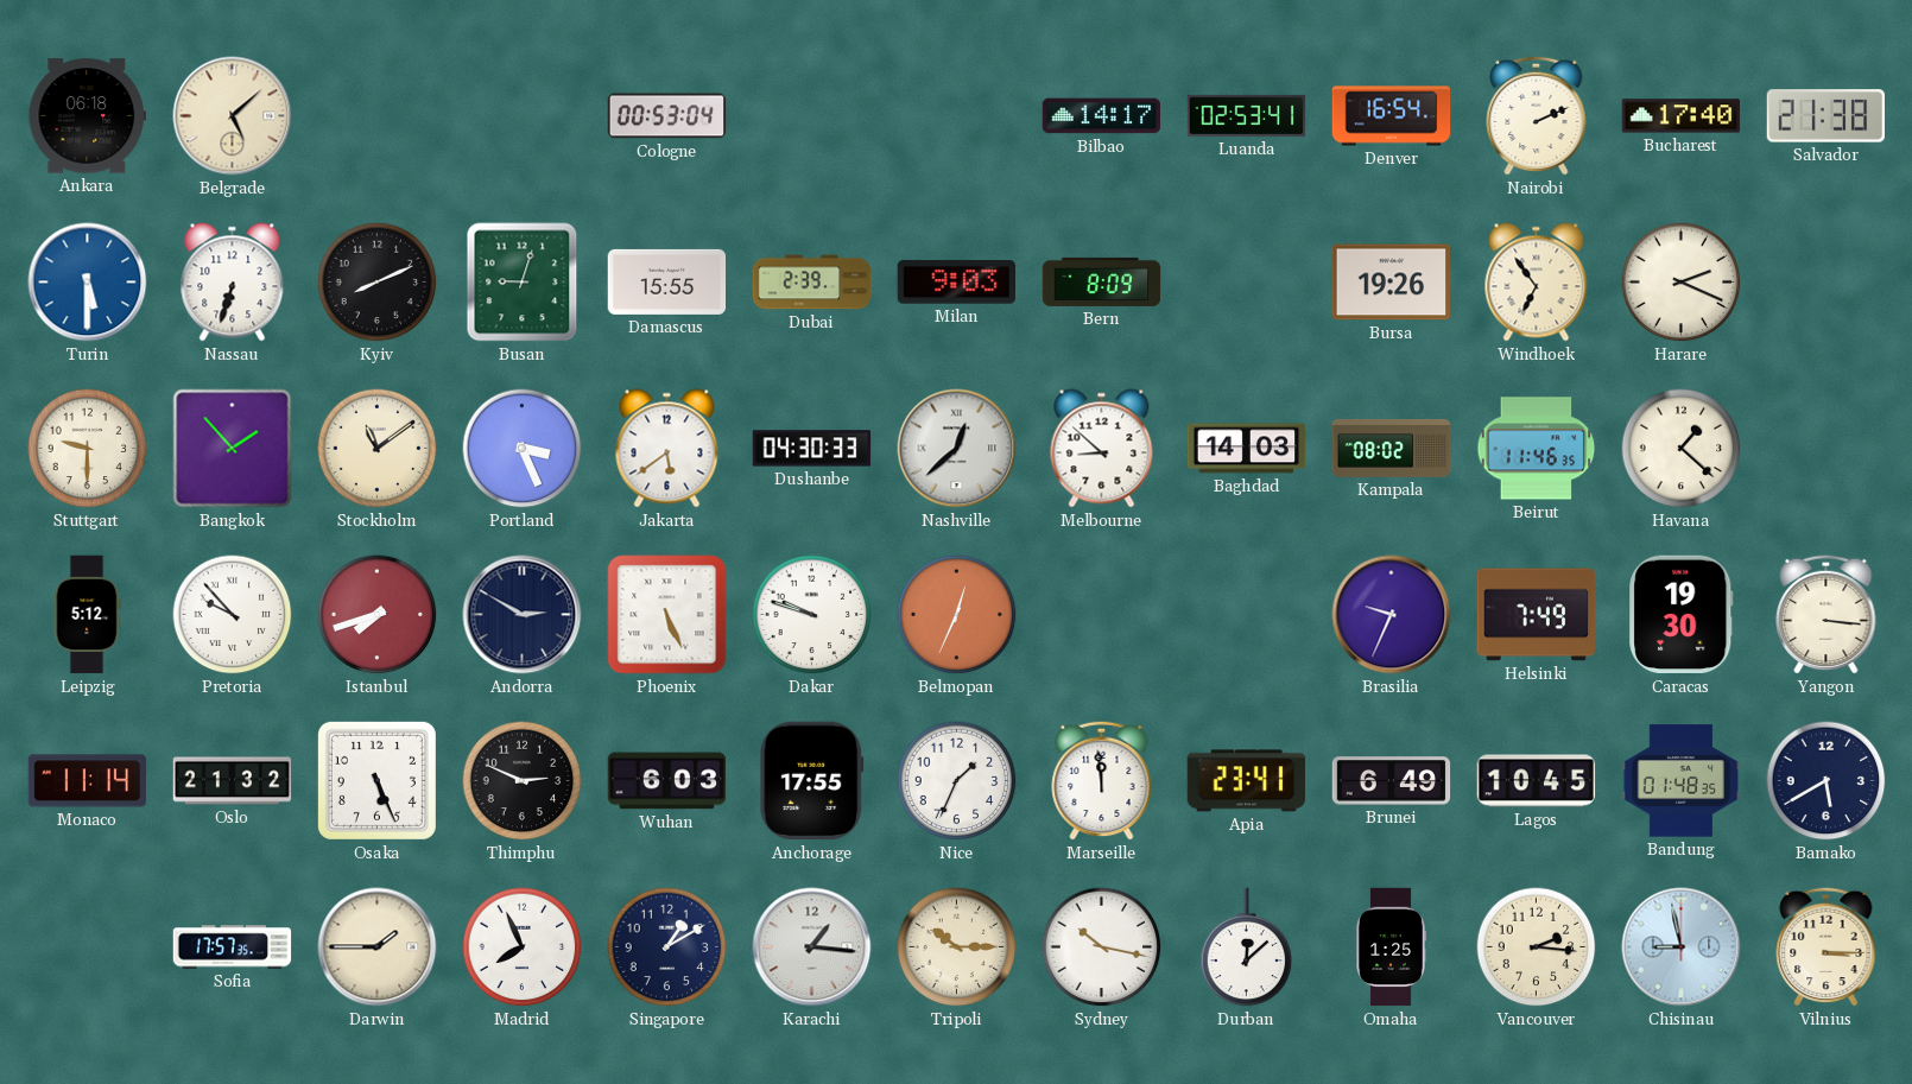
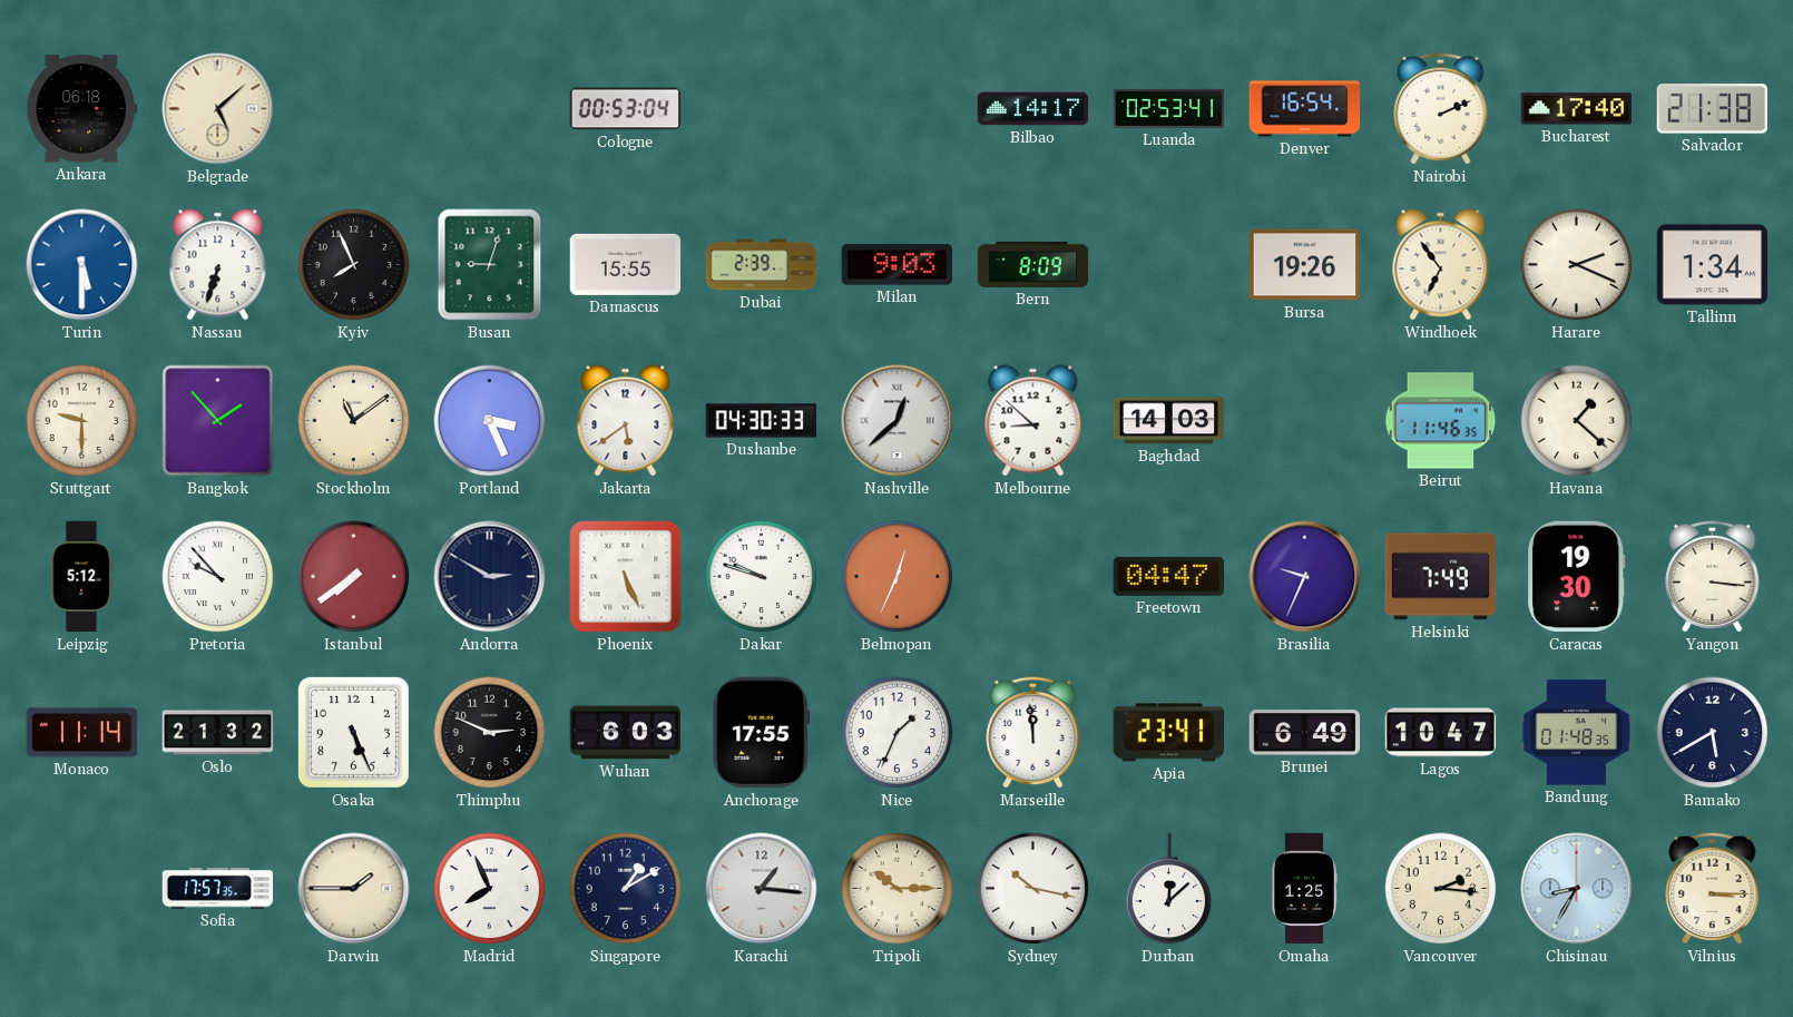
Kyiv: 8:11 -> 7:56 (354, 265)
Tallinn: none -> 1:34 (1713, 265)
Kampala: 08:02 -> none (1392, 448)
Istanbul: 7:42 -> 7:39 (354, 577)
Freetown: none -> 04:47 (1168, 576)
Lagos: 10:45 -> 10:47 (1441, 733)
Chisinau: 8:58 -> 8:35 (1577, 889)
